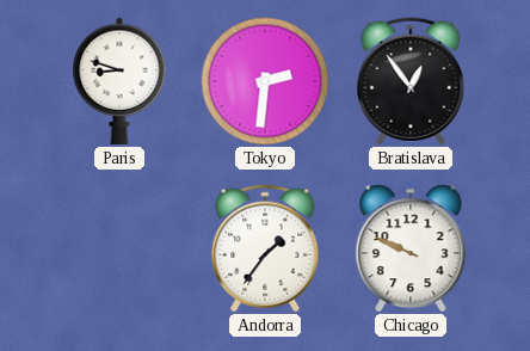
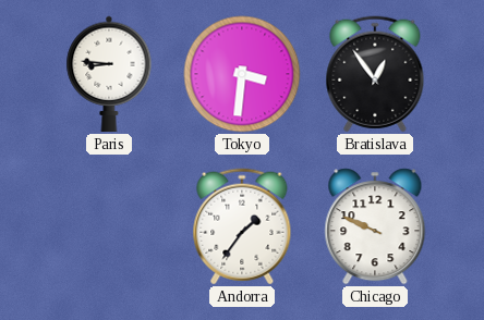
Paris: 8:48 -> 8:46 (109, 74)
Tokyo: 2:31 -> 3:31 (242, 74)
